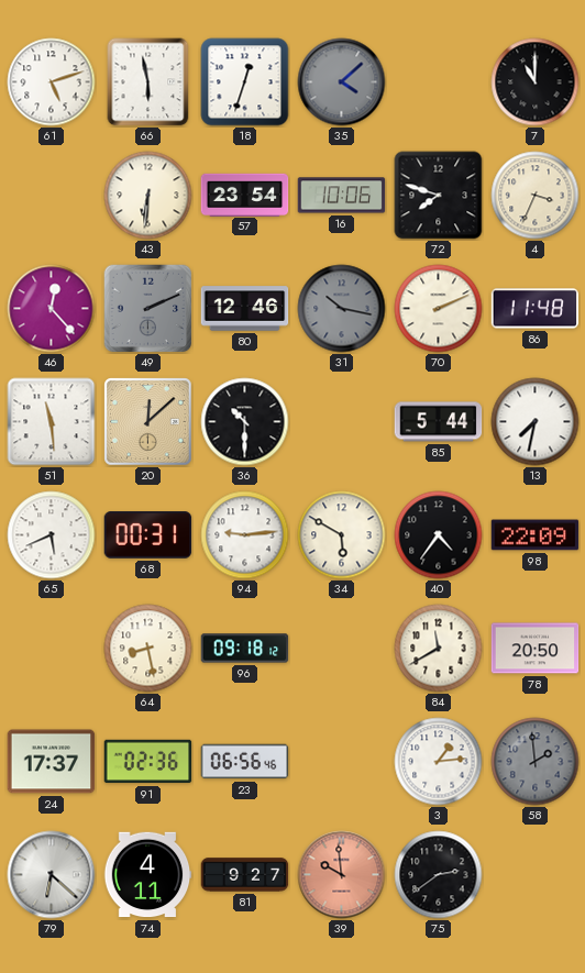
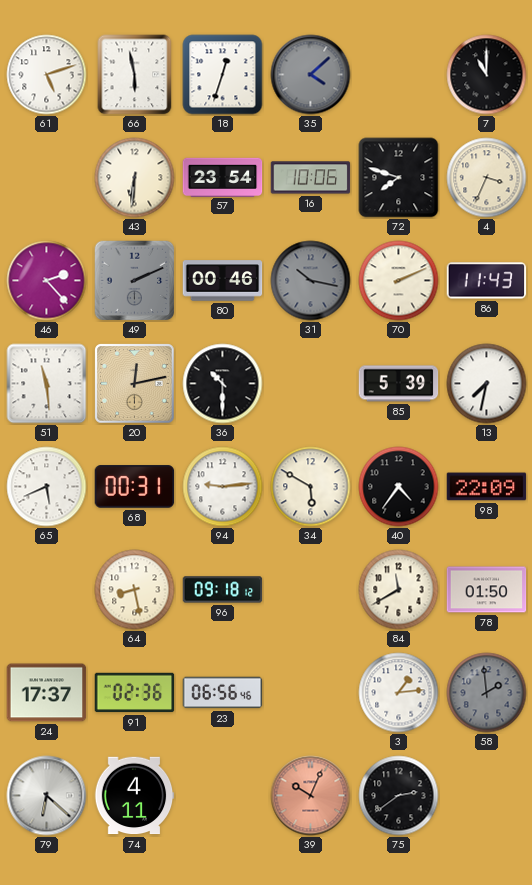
46: 12:23 -> 2:23 (47, 281)
80: 12:46 -> 00:46 (223, 281)
86: 11:48 -> 11:43 (487, 281)
20: 12:08 -> 12:13 (135, 384)
85: 5:44 -> 5:39 (399, 384)
78: 20:50 -> 01:50 (487, 590)
81: 9:27 -> none (245, 875)
39: 9:59 -> 10:04 (311, 796)
